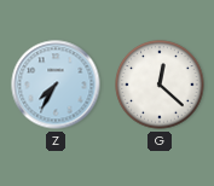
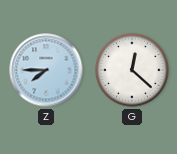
Z: 7:35 -> 7:45 (46, 70)
